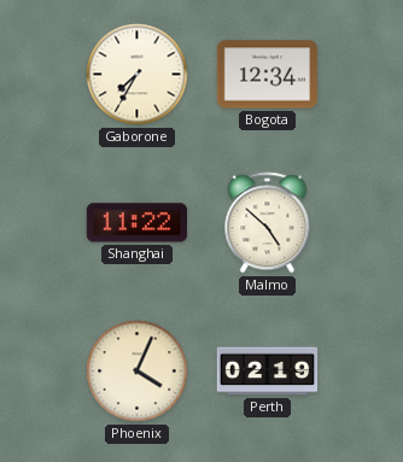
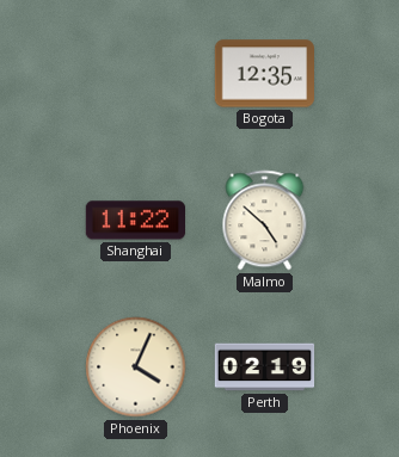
Gaborone: 7:35 -> none (138, 75)
Bogota: 12:34 -> 12:35 (265, 74)
